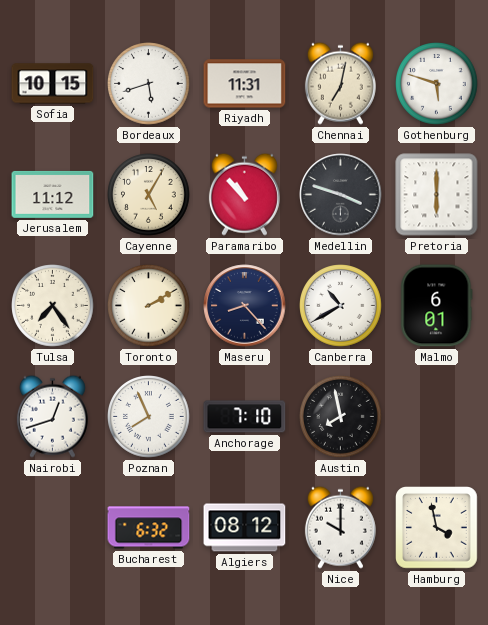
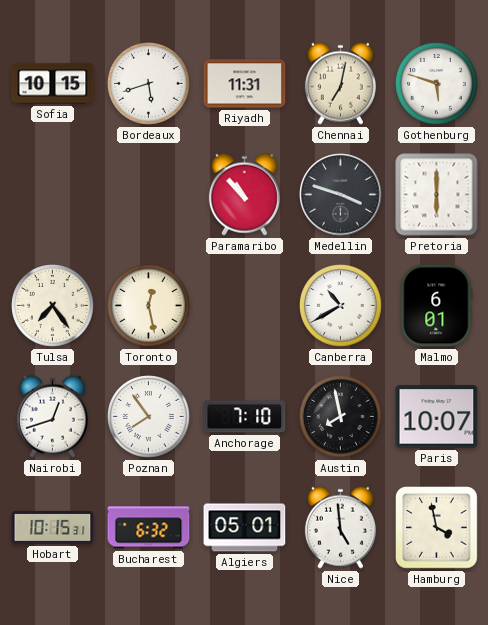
Jerusalem: 11:12 -> none (53, 194)
Cayenne: 5:05 -> none (149, 195)
Toronto: 2:10 -> 12:28 (149, 306)
Maseru: 8:23 -> none (245, 306)
Poznan: 7:56 -> 7:54 (149, 417)
Paris: none -> 10:07 (437, 417)
Hobart: none -> 10:15 (53, 527)
Algiers: 08:12 -> 05:01 (245, 528)
Nice: 10:00 -> 4:59 (340, 527)
